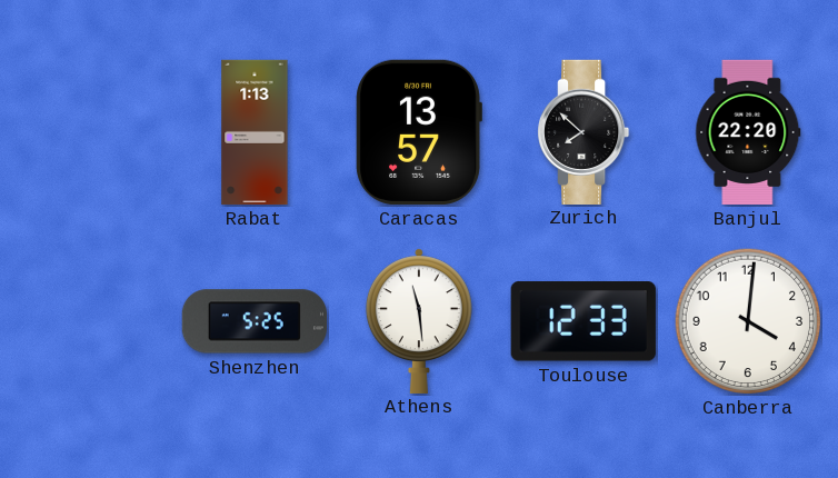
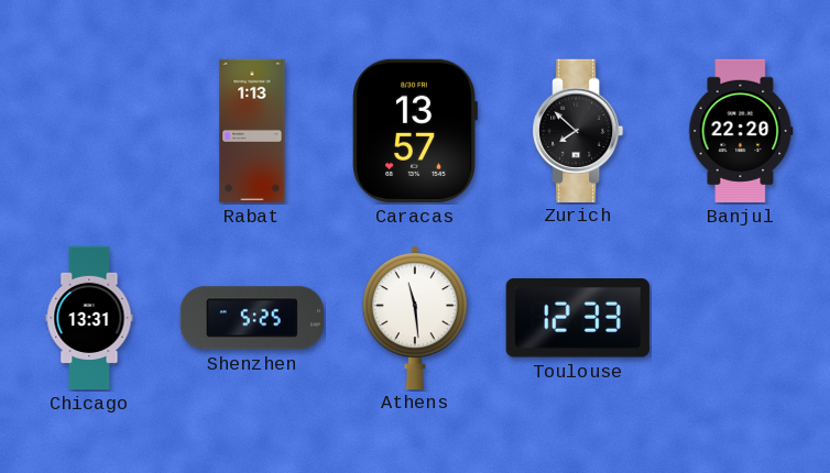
Chicago: none -> 13:31 (89, 318)
Canberra: 4:01 -> none (748, 321)
